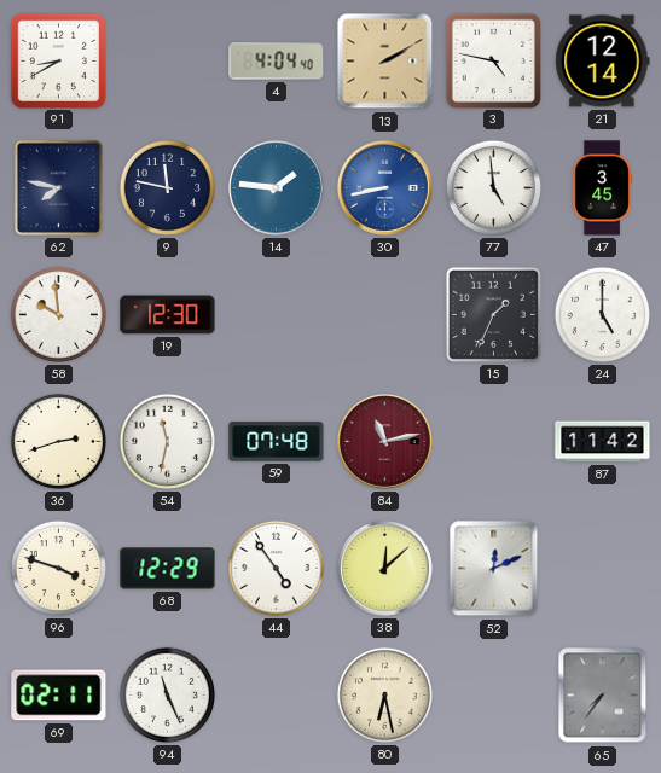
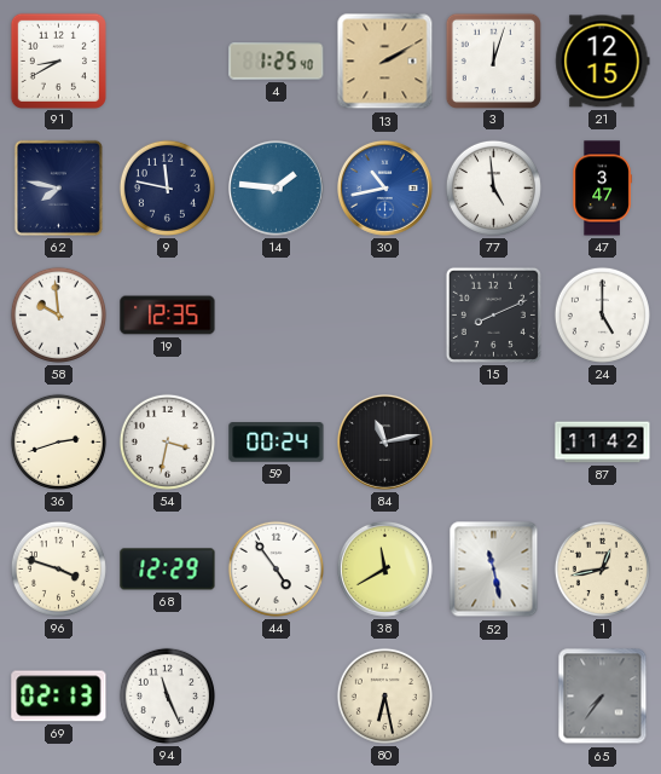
4: 4:04 -> 1:25 (277, 62)
3: 4:47 -> 12:03 (493, 60)
21: 12:14 -> 12:15 (603, 62)
30: 8:43 -> 10:43 (385, 189)
47: 3:45 -> 3:47 (602, 189)
19: 12:30 -> 12:35 (168, 316)
15: 1:34 -> 8:11 (493, 314)
54: 11:32 -> 3:32 (167, 441)
59: 07:48 -> 00:24 (277, 443)
84 dial: burgundy -> black (385, 443)
38: 12:08 -> 11:40 (385, 570)
52: 12:11 -> 11:28 (494, 570)
1: none -> 12:43 (602, 568)
69: 02:11 -> 02:13 (59, 697)
